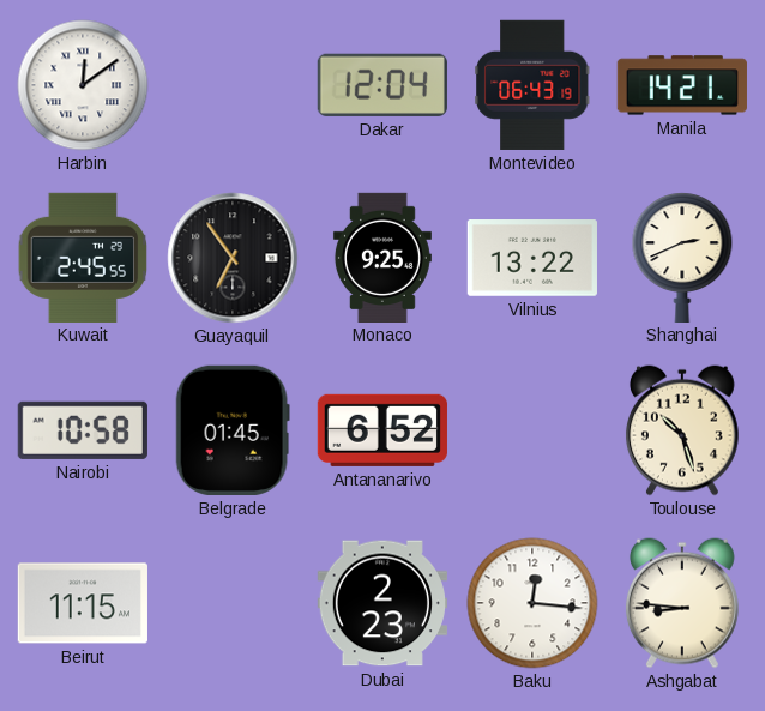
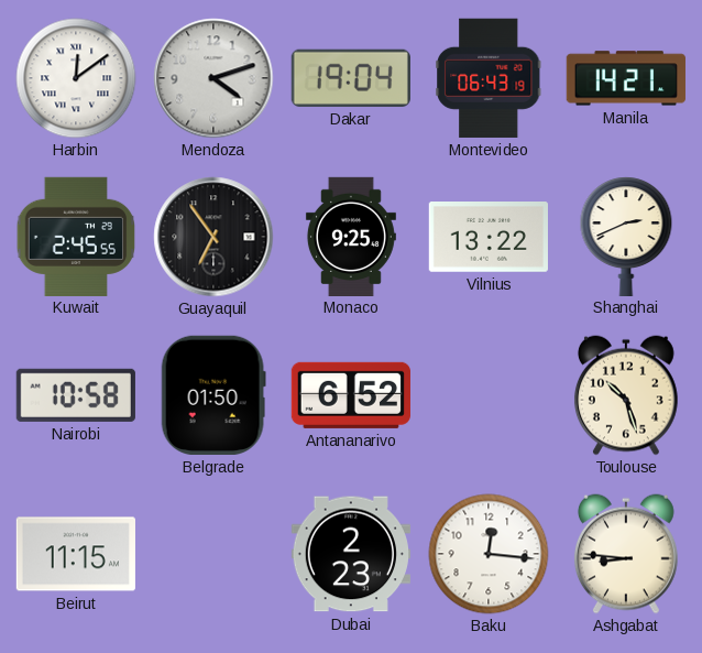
Mendoza: none -> 4:12 (213, 78)
Dakar: 12:04 -> 19:04 (351, 78)
Belgrade: 01:45 -> 01:50 (213, 395)
